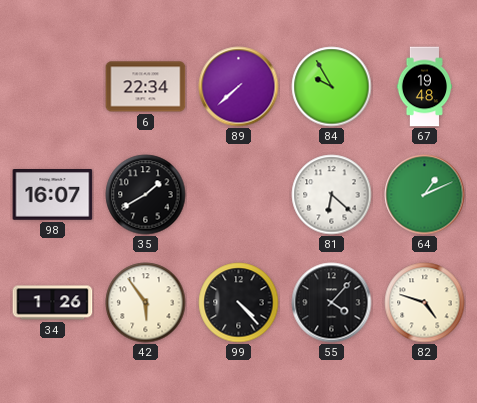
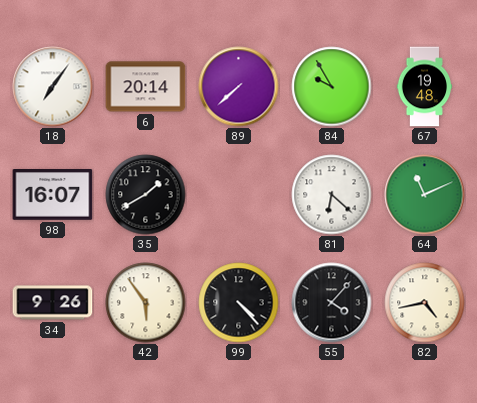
18: none -> 7:06 (53, 87)
6: 22:34 -> 20:14 (146, 87)
64: 1:11 -> 11:11 (425, 195)
34: 1:26 -> 9:26 (53, 303)
82: 4:48 -> 4:43 (425, 303)
